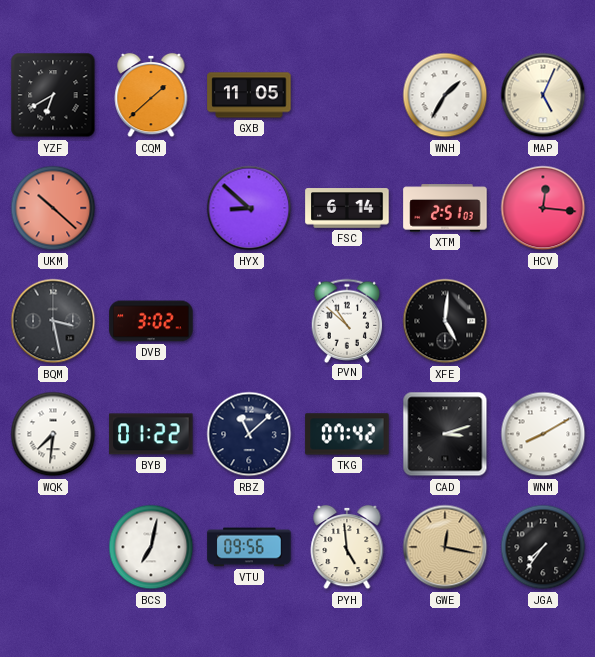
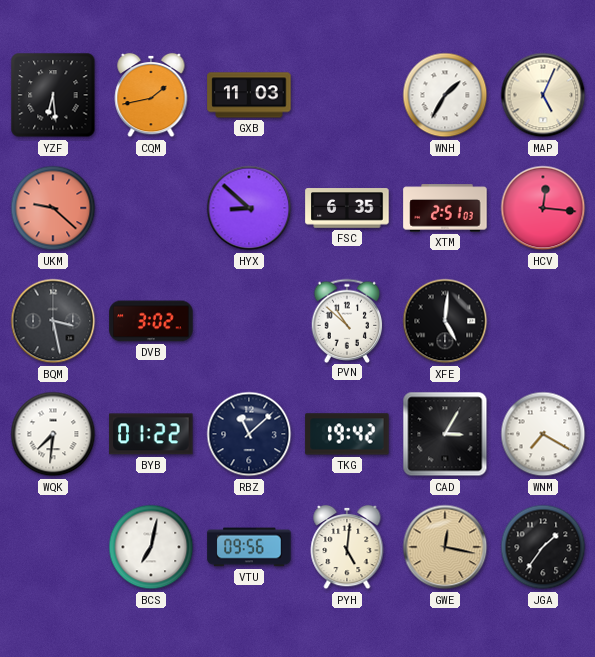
YZF: 6:40 -> 6:29 (53, 95)
CQM: 1:38 -> 1:43 (151, 95)
GXB: 11:05 -> 11:03 (249, 95)
UKM: 10:22 -> 9:22 (53, 208)
FSC: 6:14 -> 6:35 (347, 208)
TKG: 07:42 -> 19:42 (347, 434)
CAD: 3:12 -> 3:05 (445, 434)
WNM: 8:10 -> 7:20 (543, 434)
PYH: 4:59 -> 5:01 (347, 547)
JGA: 7:36 -> 1:36 (543, 547)
